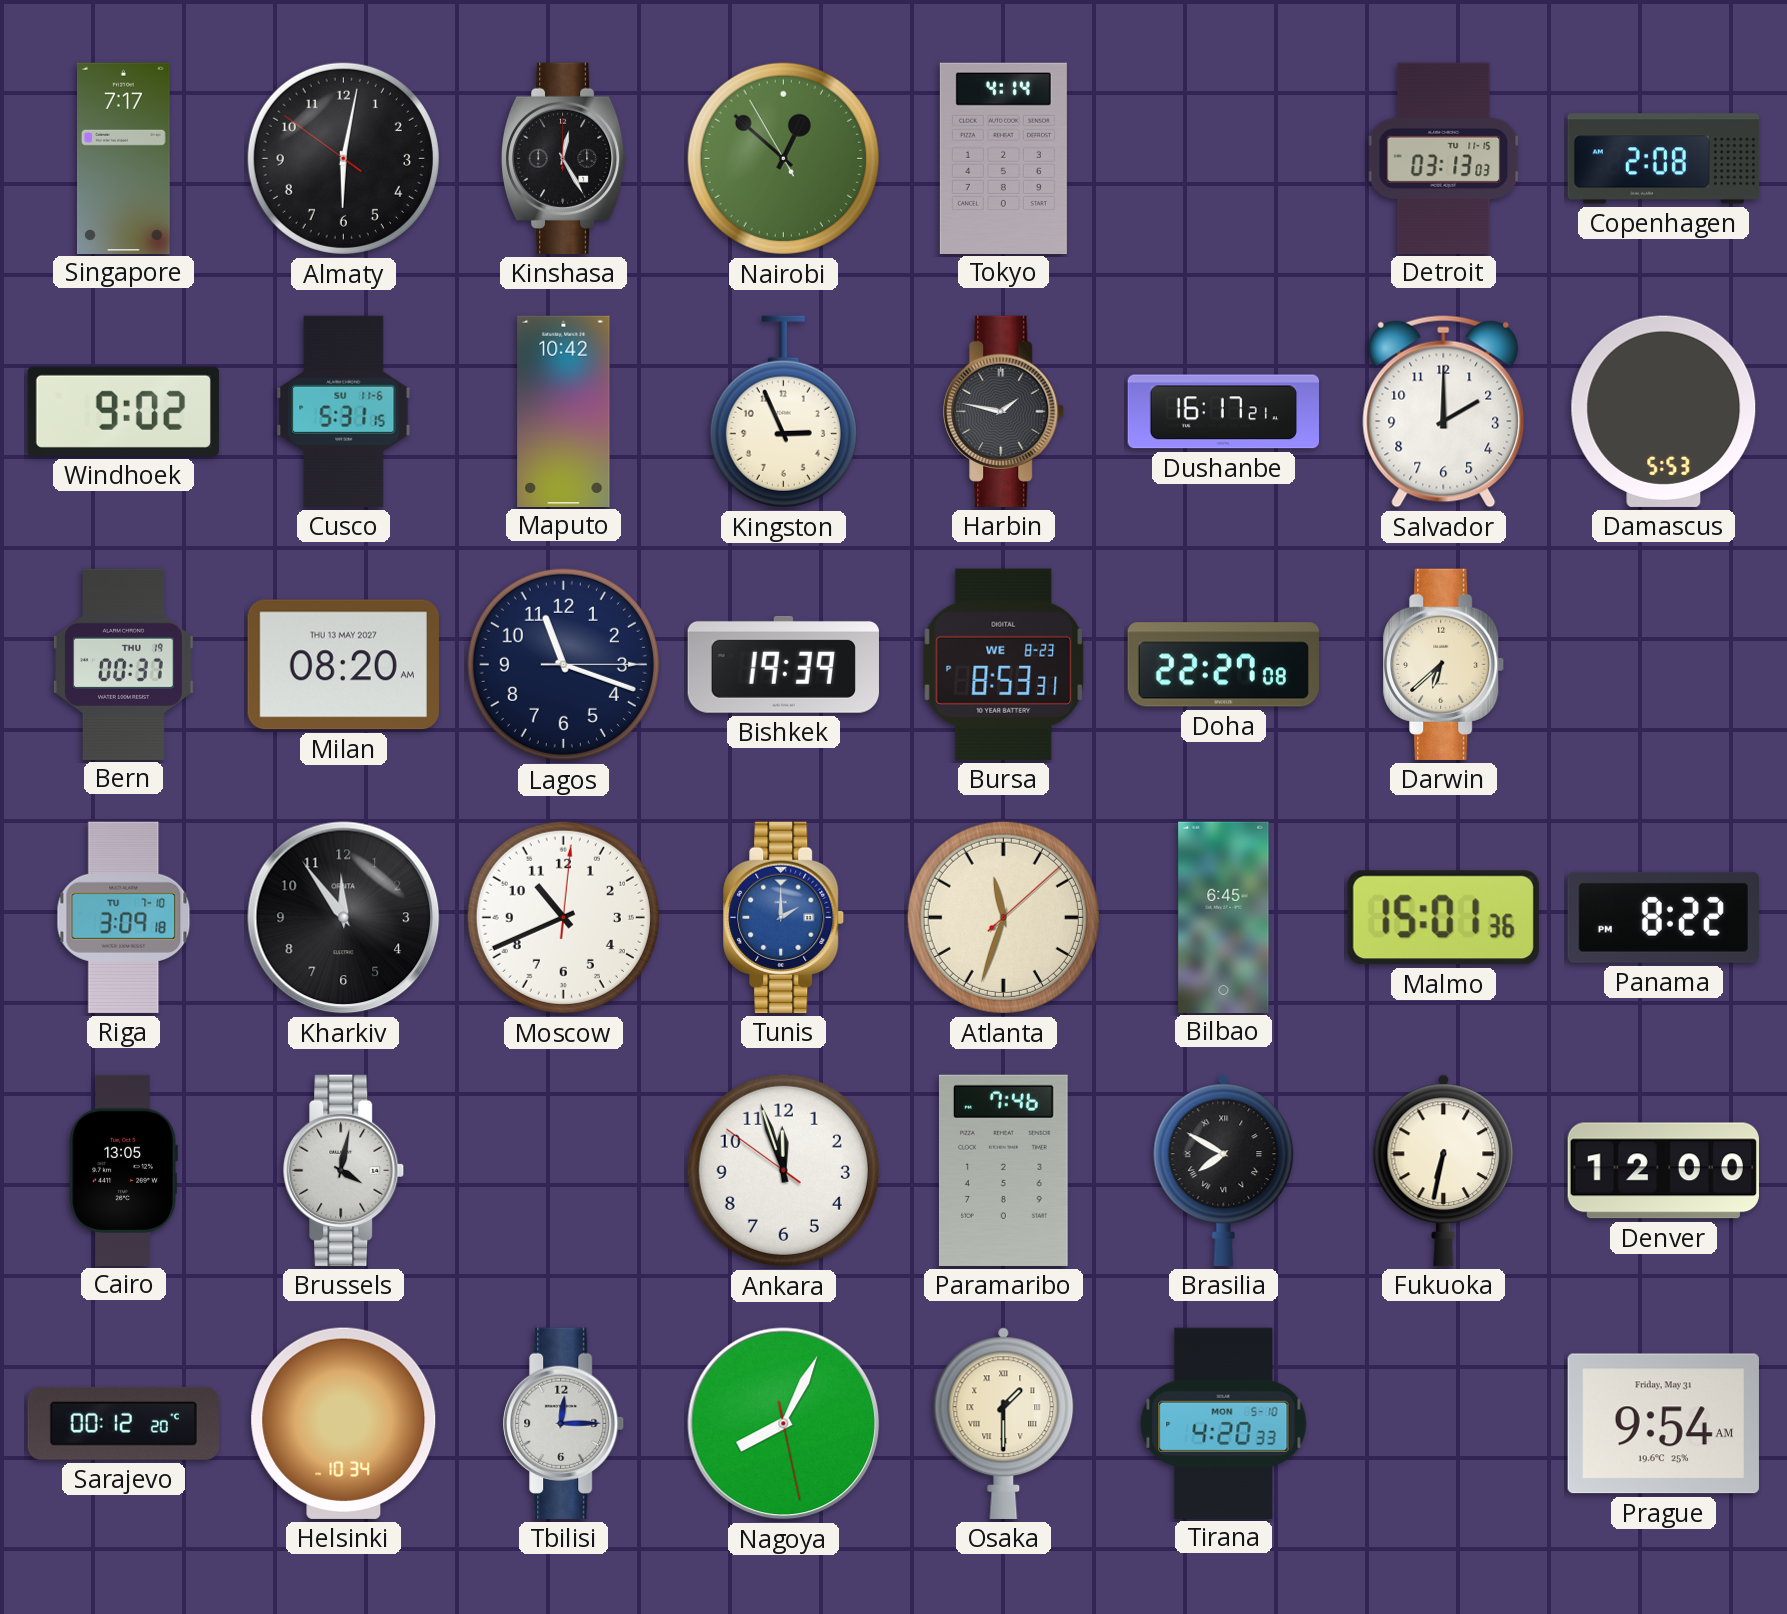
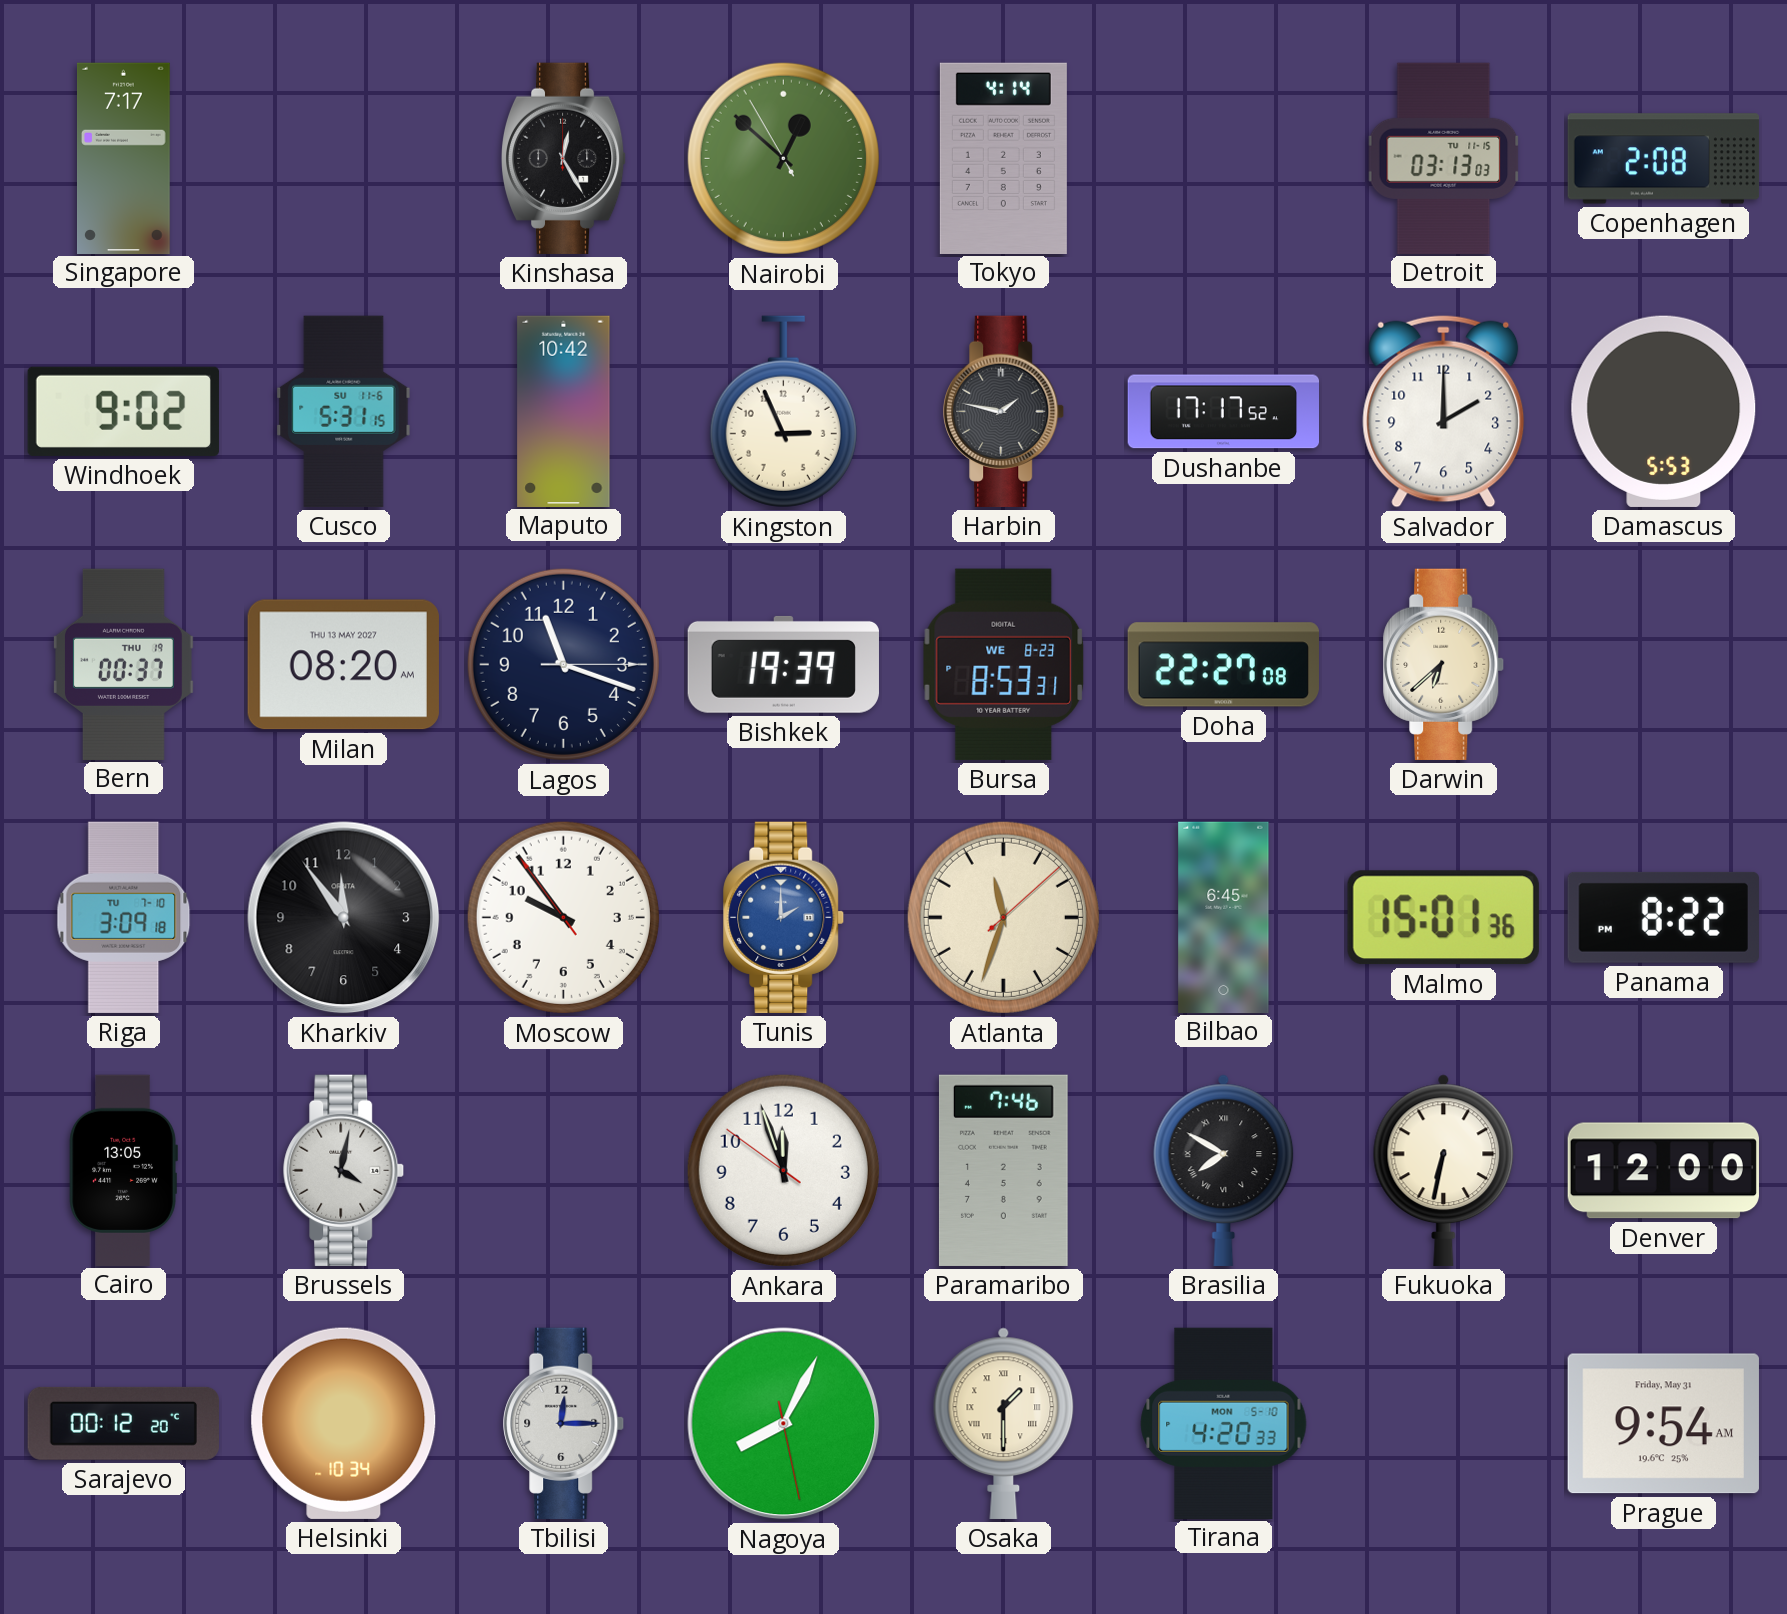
Almaty: 6:01 -> none (343, 158)
Dushanbe: 16:17 -> 17:17 (1223, 412)
Moscow: 10:41 -> 9:53 (563, 917)
